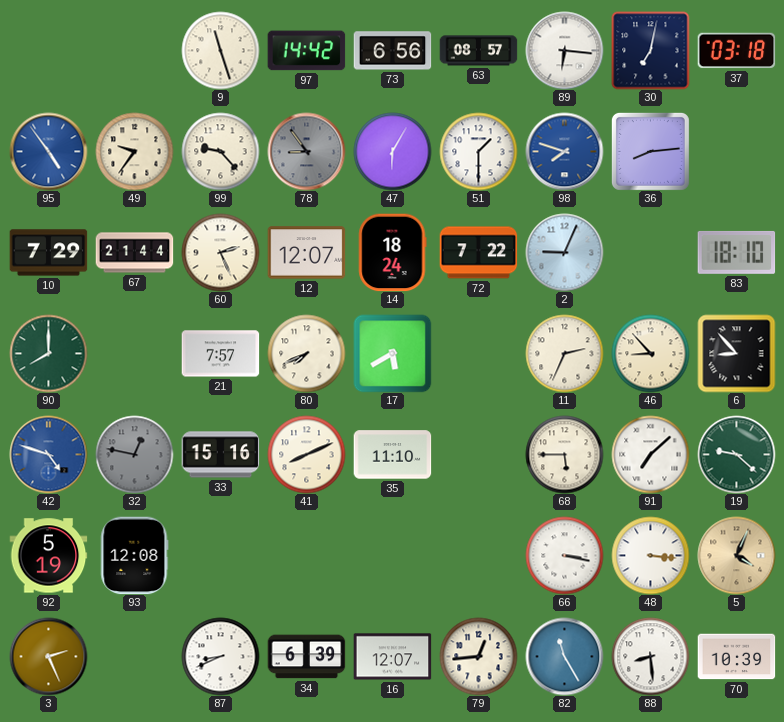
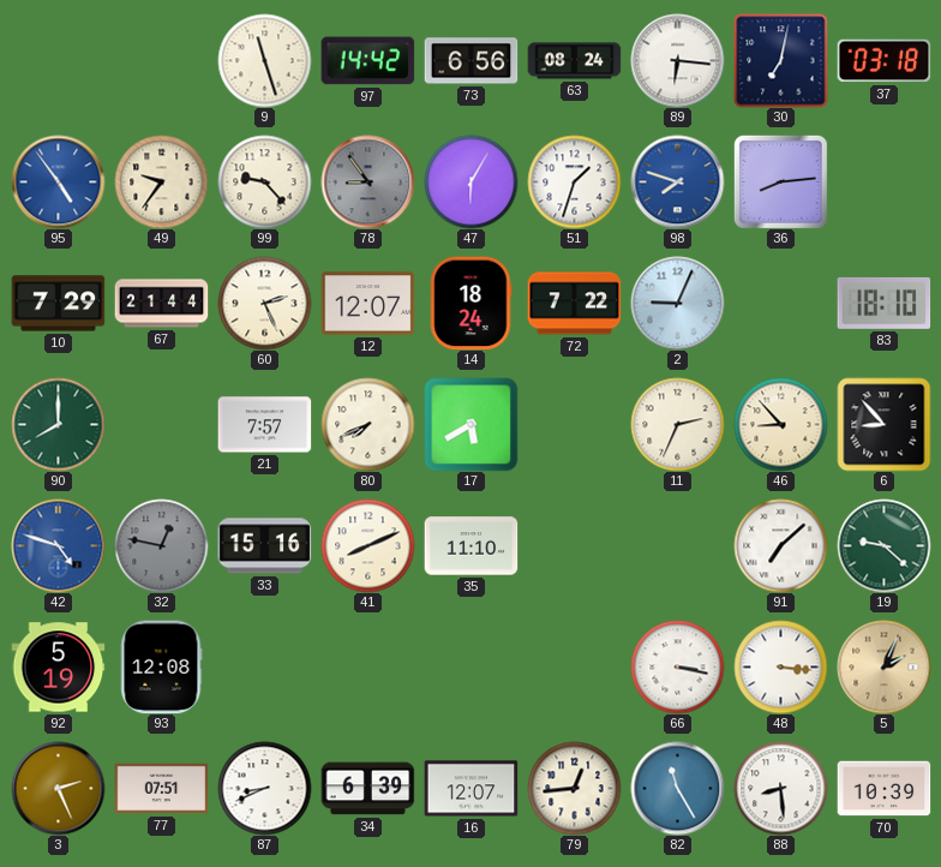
63: 08:57 -> 08:24 (574, 61)
51: 1:30 -> 1:33 (574, 181)
68: 5:45 -> none (564, 454)
5: 4:04 -> 2:04 (883, 666)
77: none -> 07:51 (161, 789)
